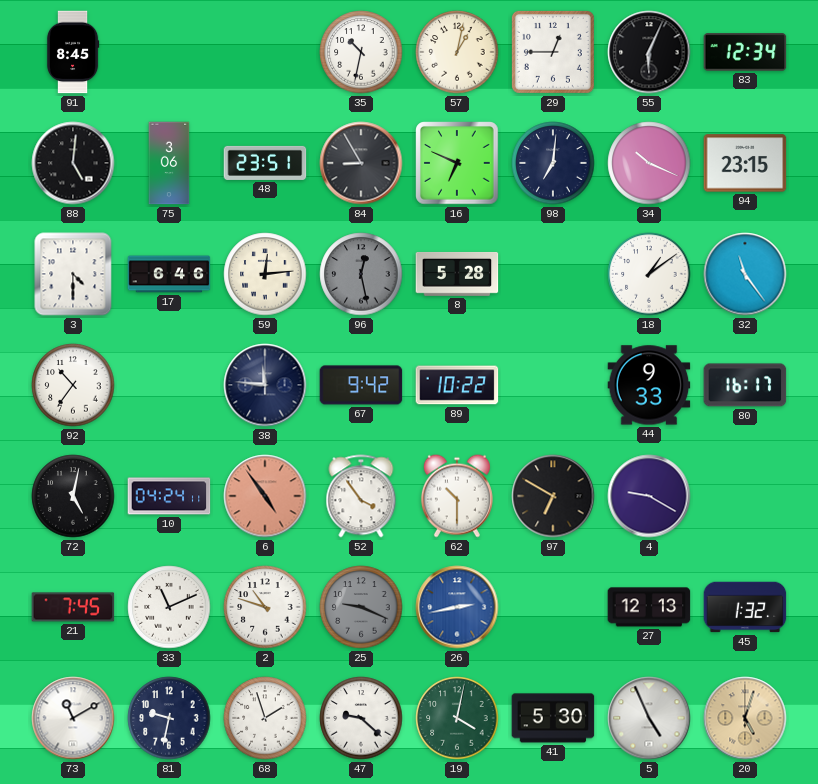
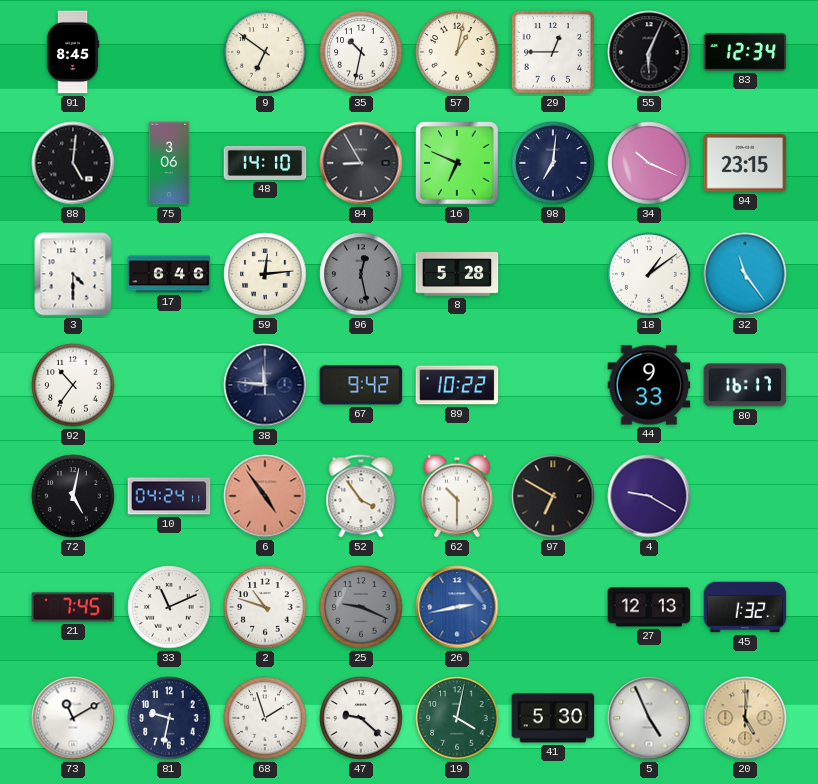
9: none -> 6:51 (265, 52)
48: 23:51 -> 14:10 (265, 163)
20: 5:03 -> 5:01 (745, 718)
